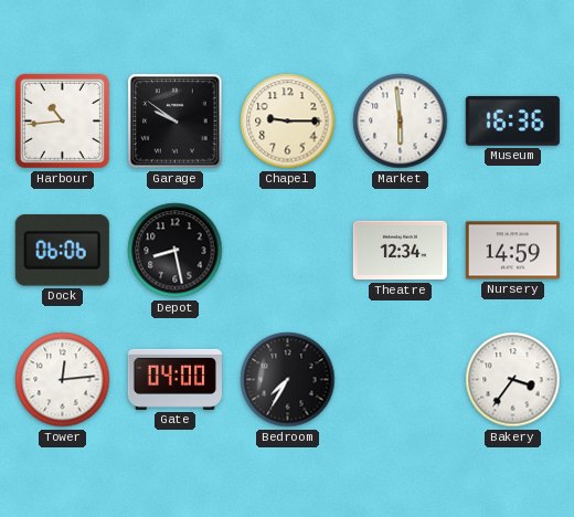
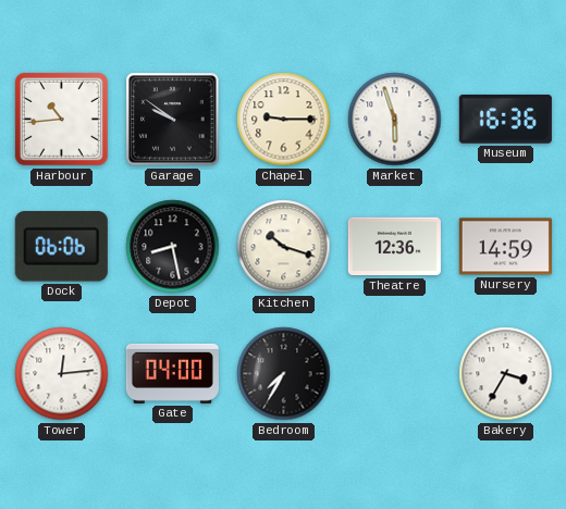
Market: 5:59 -> 5:57 (395, 120)
Kitchen: none -> 10:18 (284, 247)
Theatre: 12:34 -> 12:36 (394, 247)
Bakery: 3:36 -> 3:35 (506, 374)
